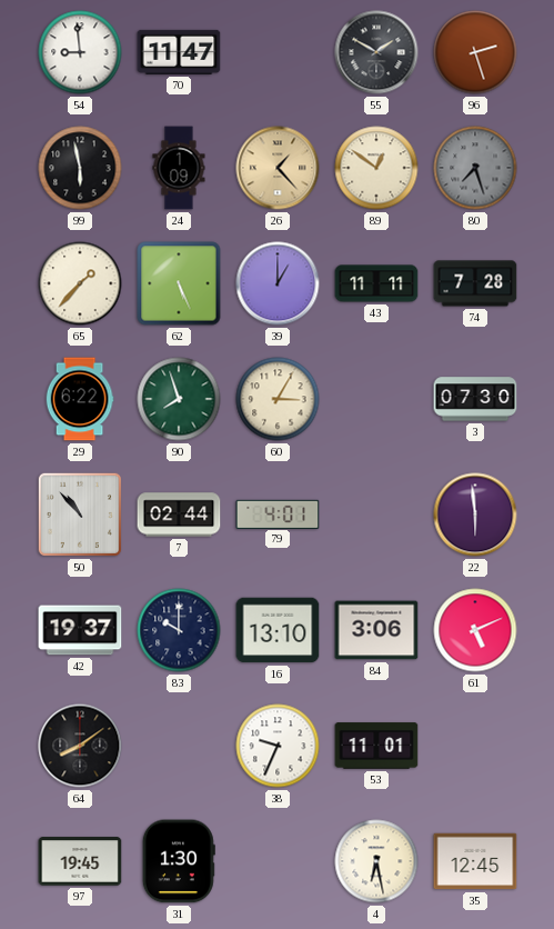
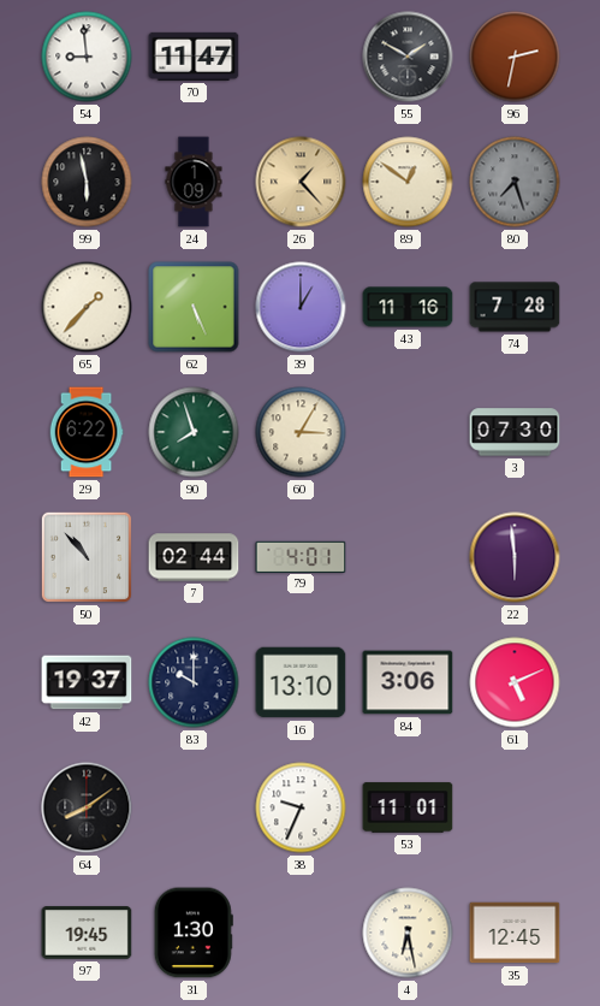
96: 2:27 -> 2:32 (515, 57)
43: 11:11 -> 11:16 (408, 307)
